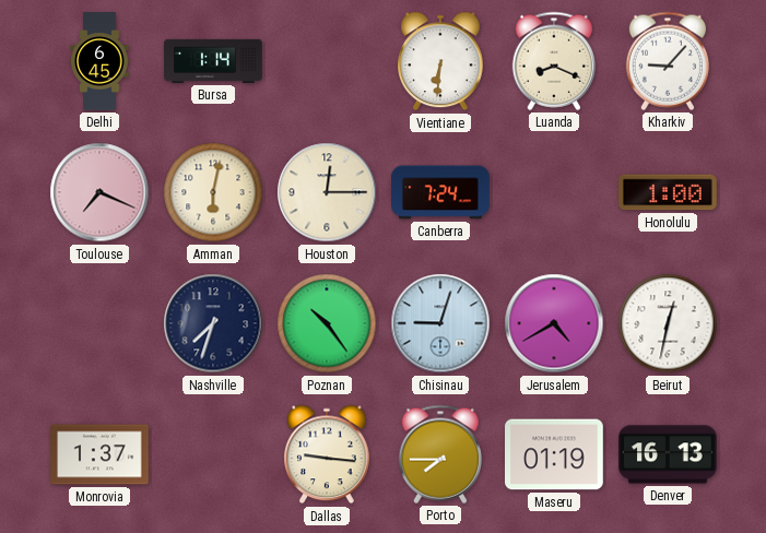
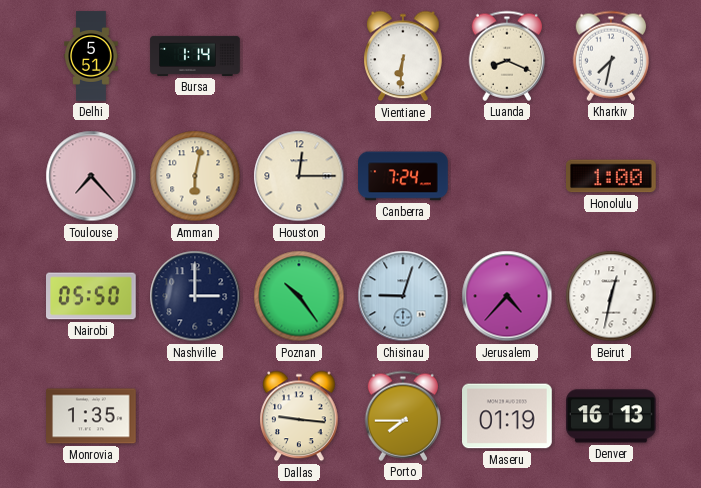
Delhi: 6:45 -> 5:51 (91, 56)
Kharkiv: 9:07 -> 7:32 (610, 56)
Toulouse: 7:19 -> 7:23 (91, 176)
Nairobi: none -> 05:50 (92, 296)
Nashville: 7:33 -> 3:00 (195, 296)
Jerusalem: 4:40 -> 4:37 (507, 296)
Monrovia: 1:37 -> 1:35 (91, 416)
